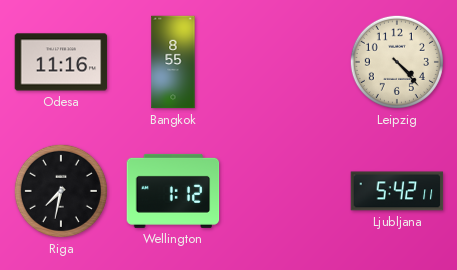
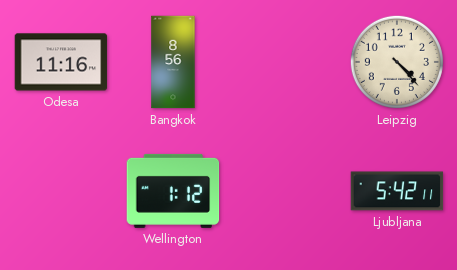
Bangkok: 8:55 -> 8:56 (173, 62)
Riga: 7:32 -> none (61, 191)
